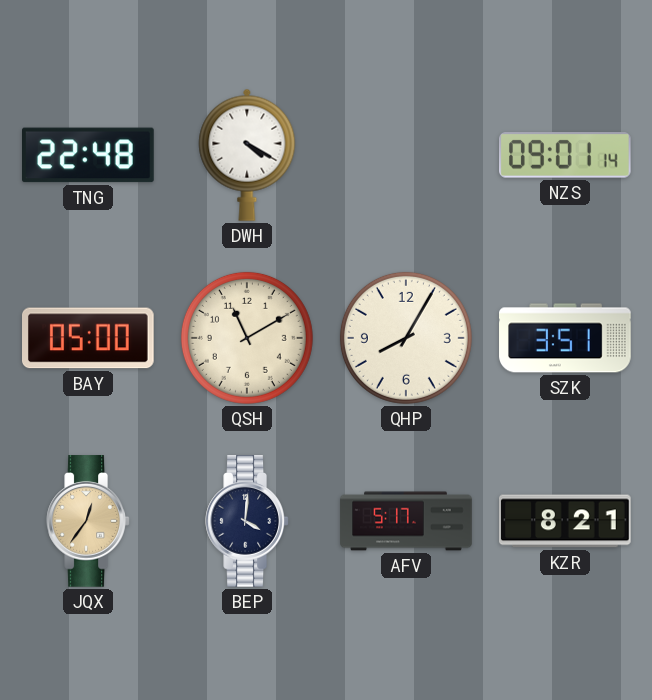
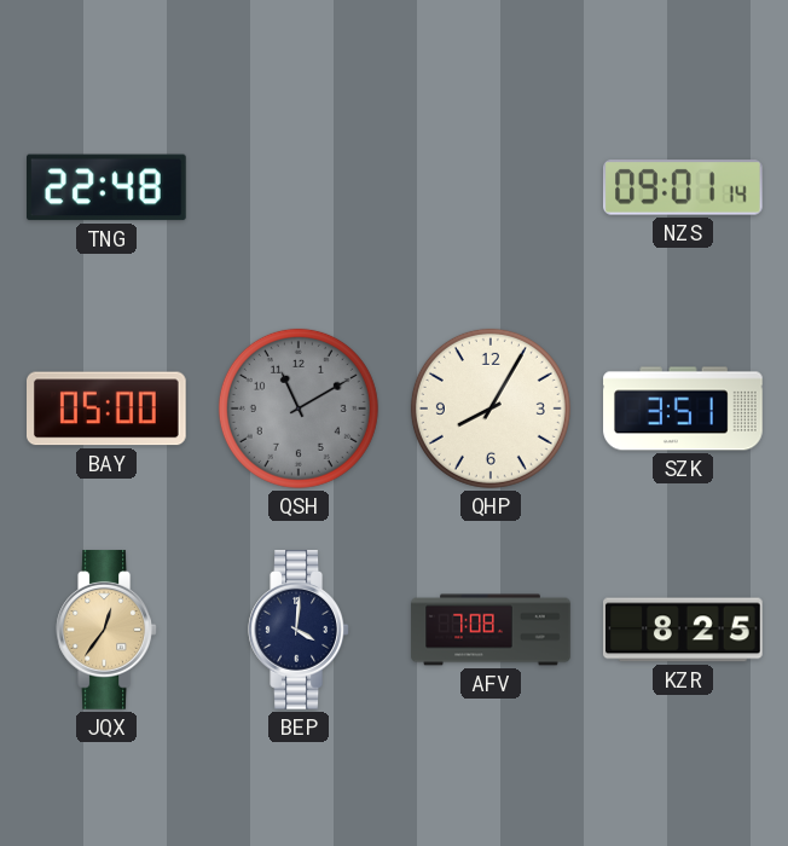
DWH: 4:20 -> none (247, 155)
QSH dial: cream -> grey (299, 408)
AFV: 5:17 -> 7:08 (491, 630)
KZR: 8:21 -> 8:25 (684, 630)
